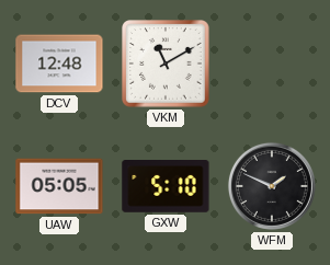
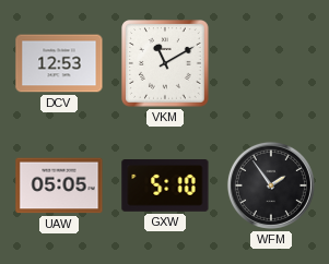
DCV: 12:48 -> 12:53 (59, 63)
WFM: 1:49 -> 1:54 (271, 185)
